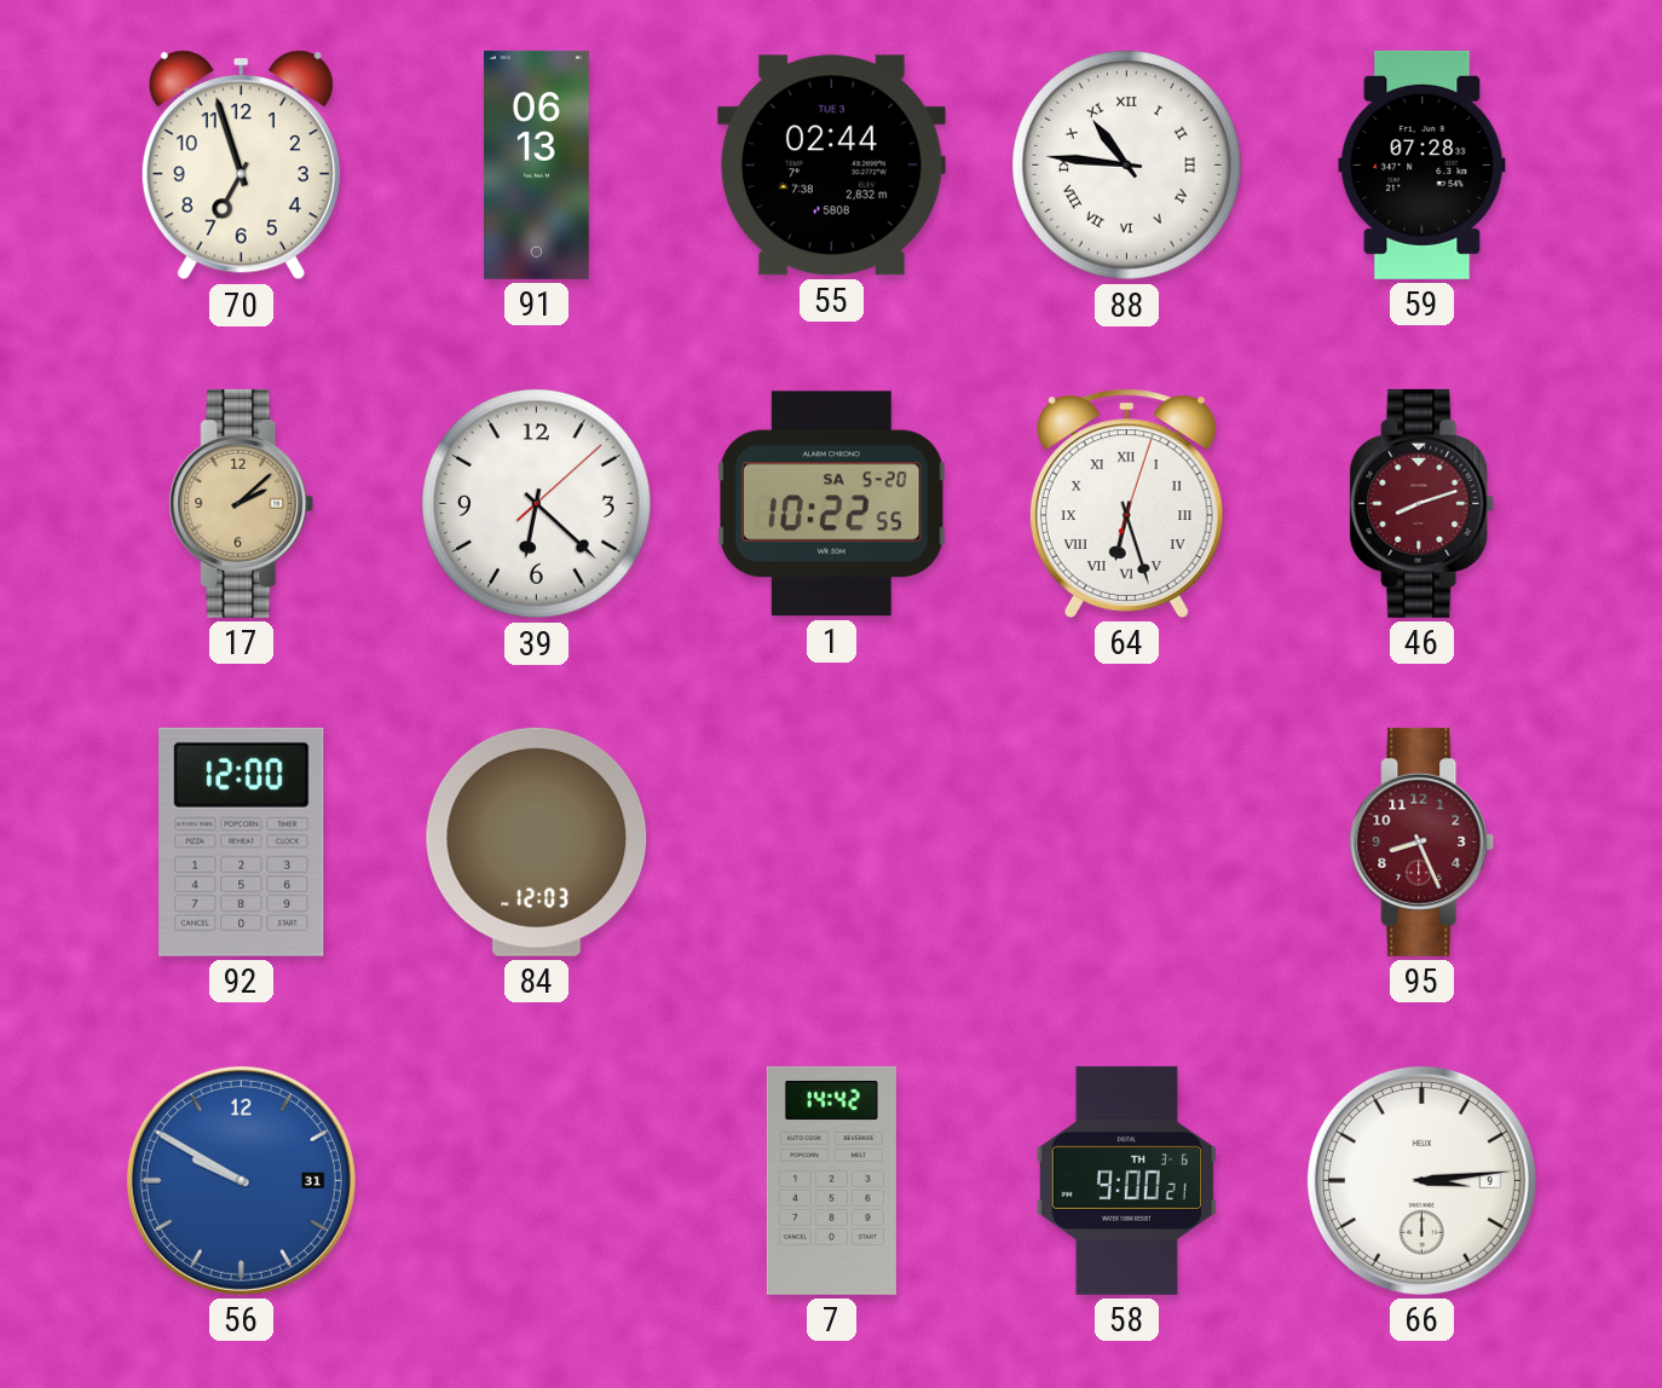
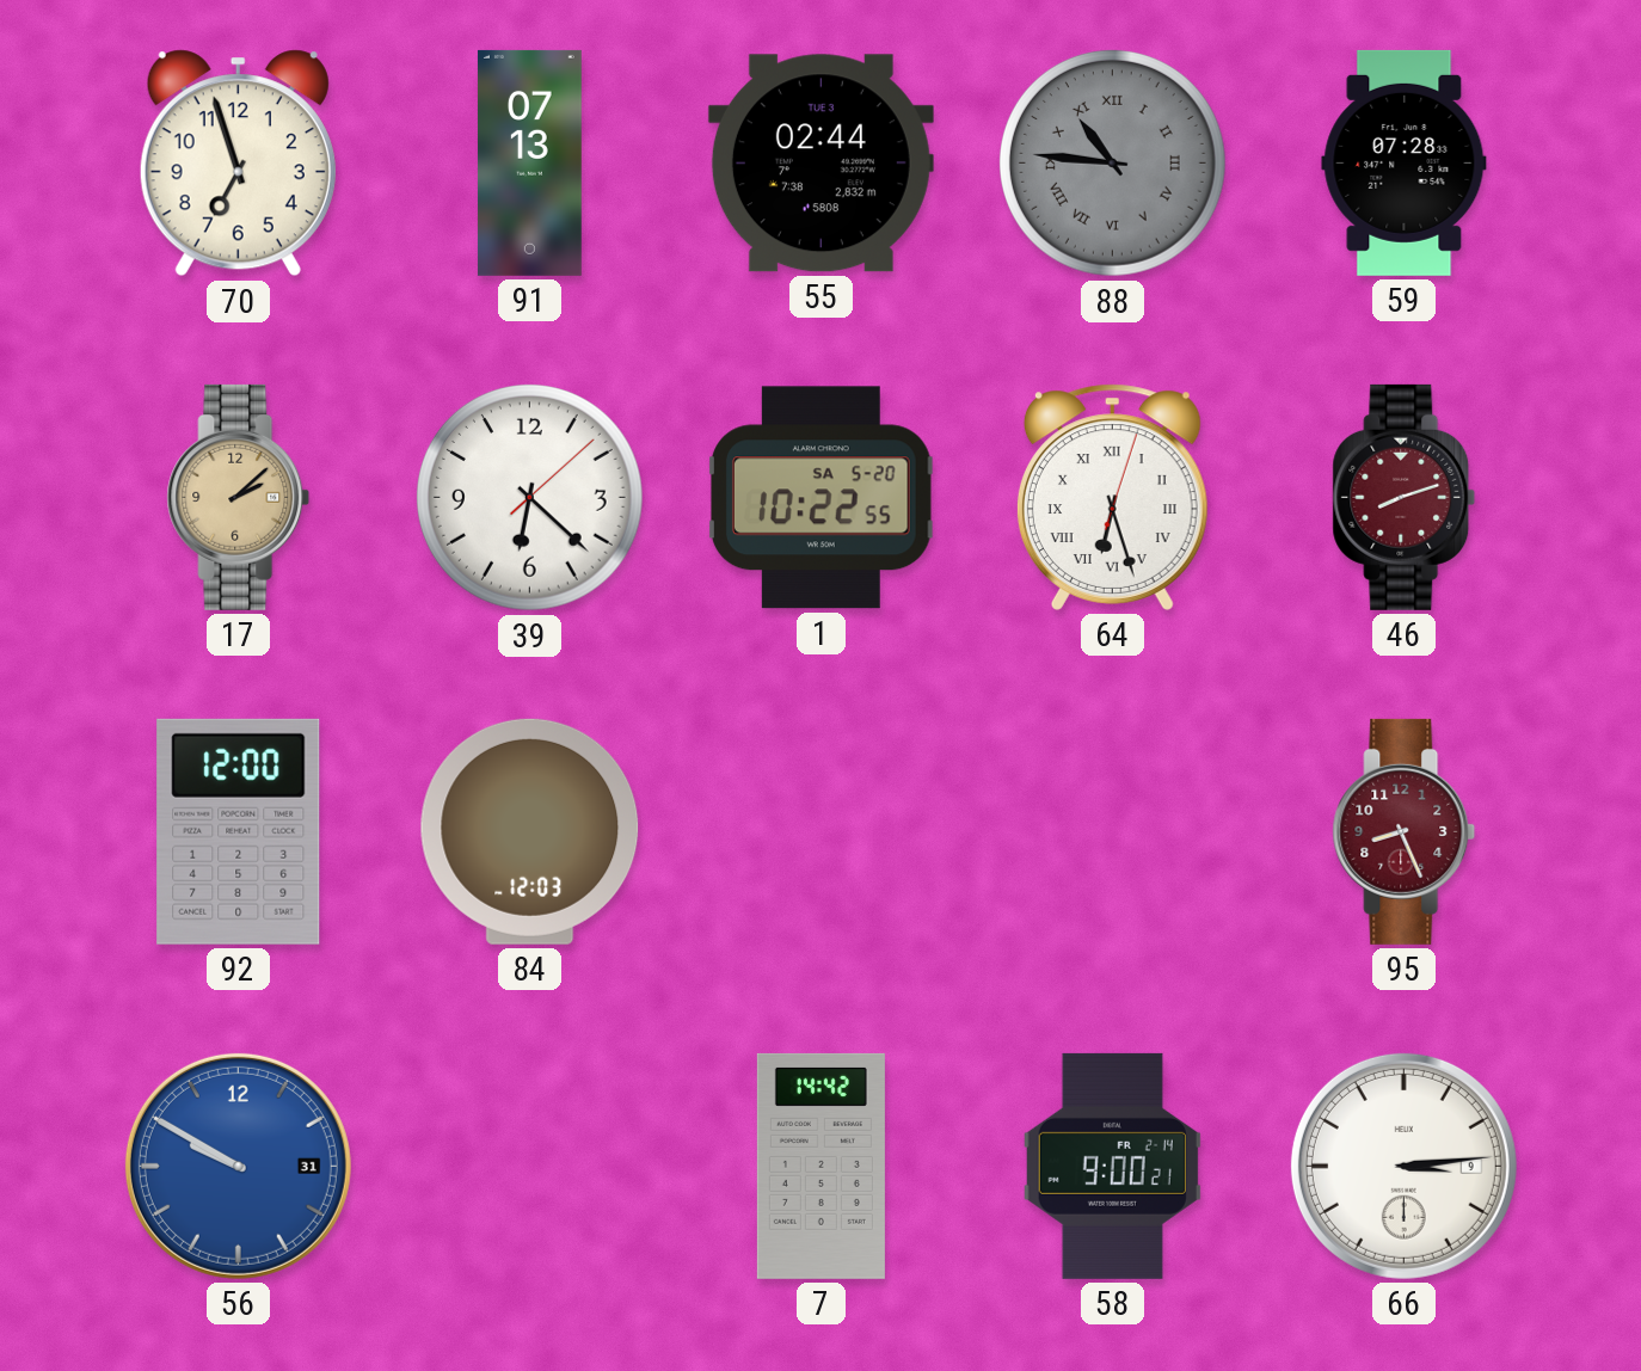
91: 06:13 -> 07:13 (529, 162)
88 dial: white -> grey (1113, 164)
58 date: TH 3-6 -> FR 2-14 (1112, 1166)
